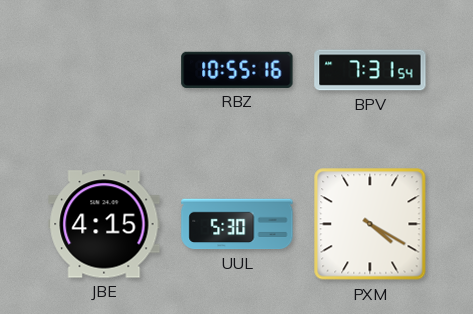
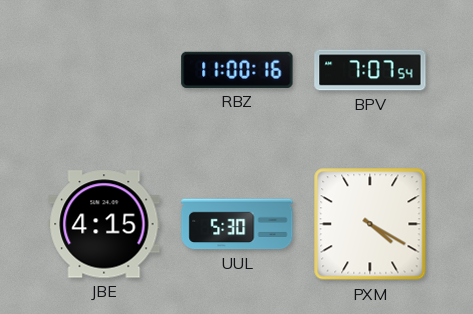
RBZ: 10:55 -> 11:00 (237, 70)
BPV: 7:31 -> 7:07 (370, 70)
